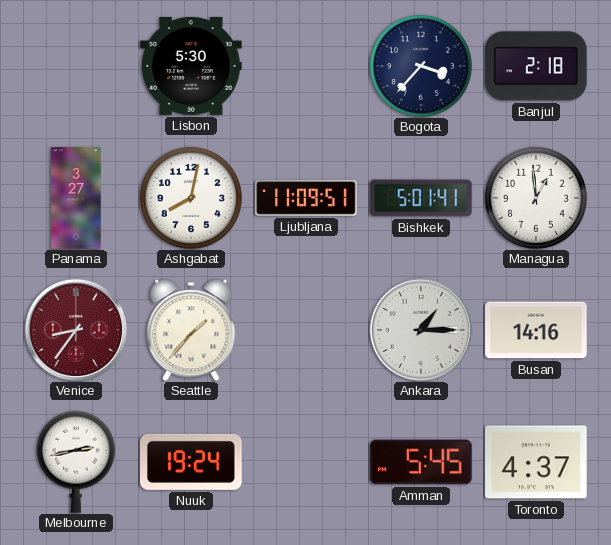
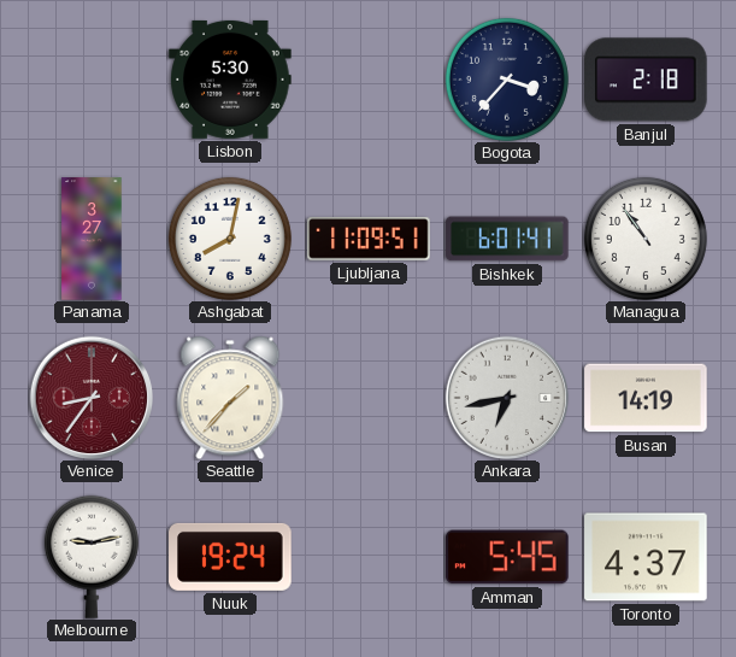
Bishkek: 5:01 -> 6:01 (507, 239)
Managua: 12:59 -> 10:54 (646, 239)
Ankara: 1:15 -> 6:43 (507, 398)
Busan: 14:16 -> 14:19 (646, 398)
Melbourne: 2:43 -> 9:13 (92, 557)
